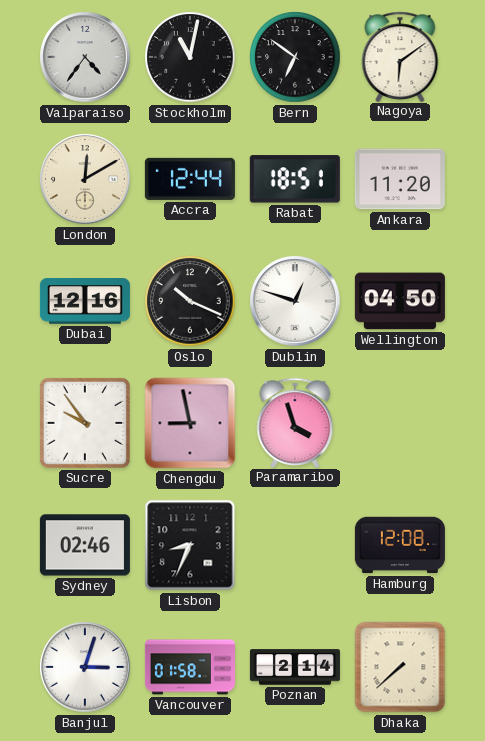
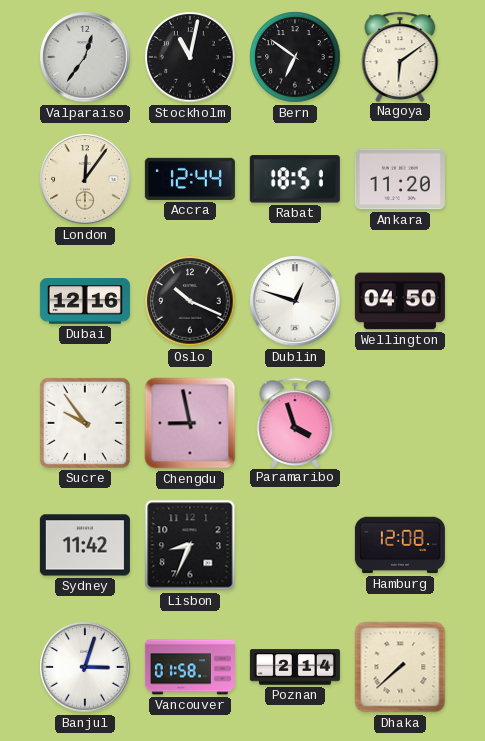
Valparaiso: 4:36 -> 12:36 (85, 57)
London: 12:10 -> 12:06 (85, 179)
Sydney: 02:46 -> 11:42 (85, 545)
